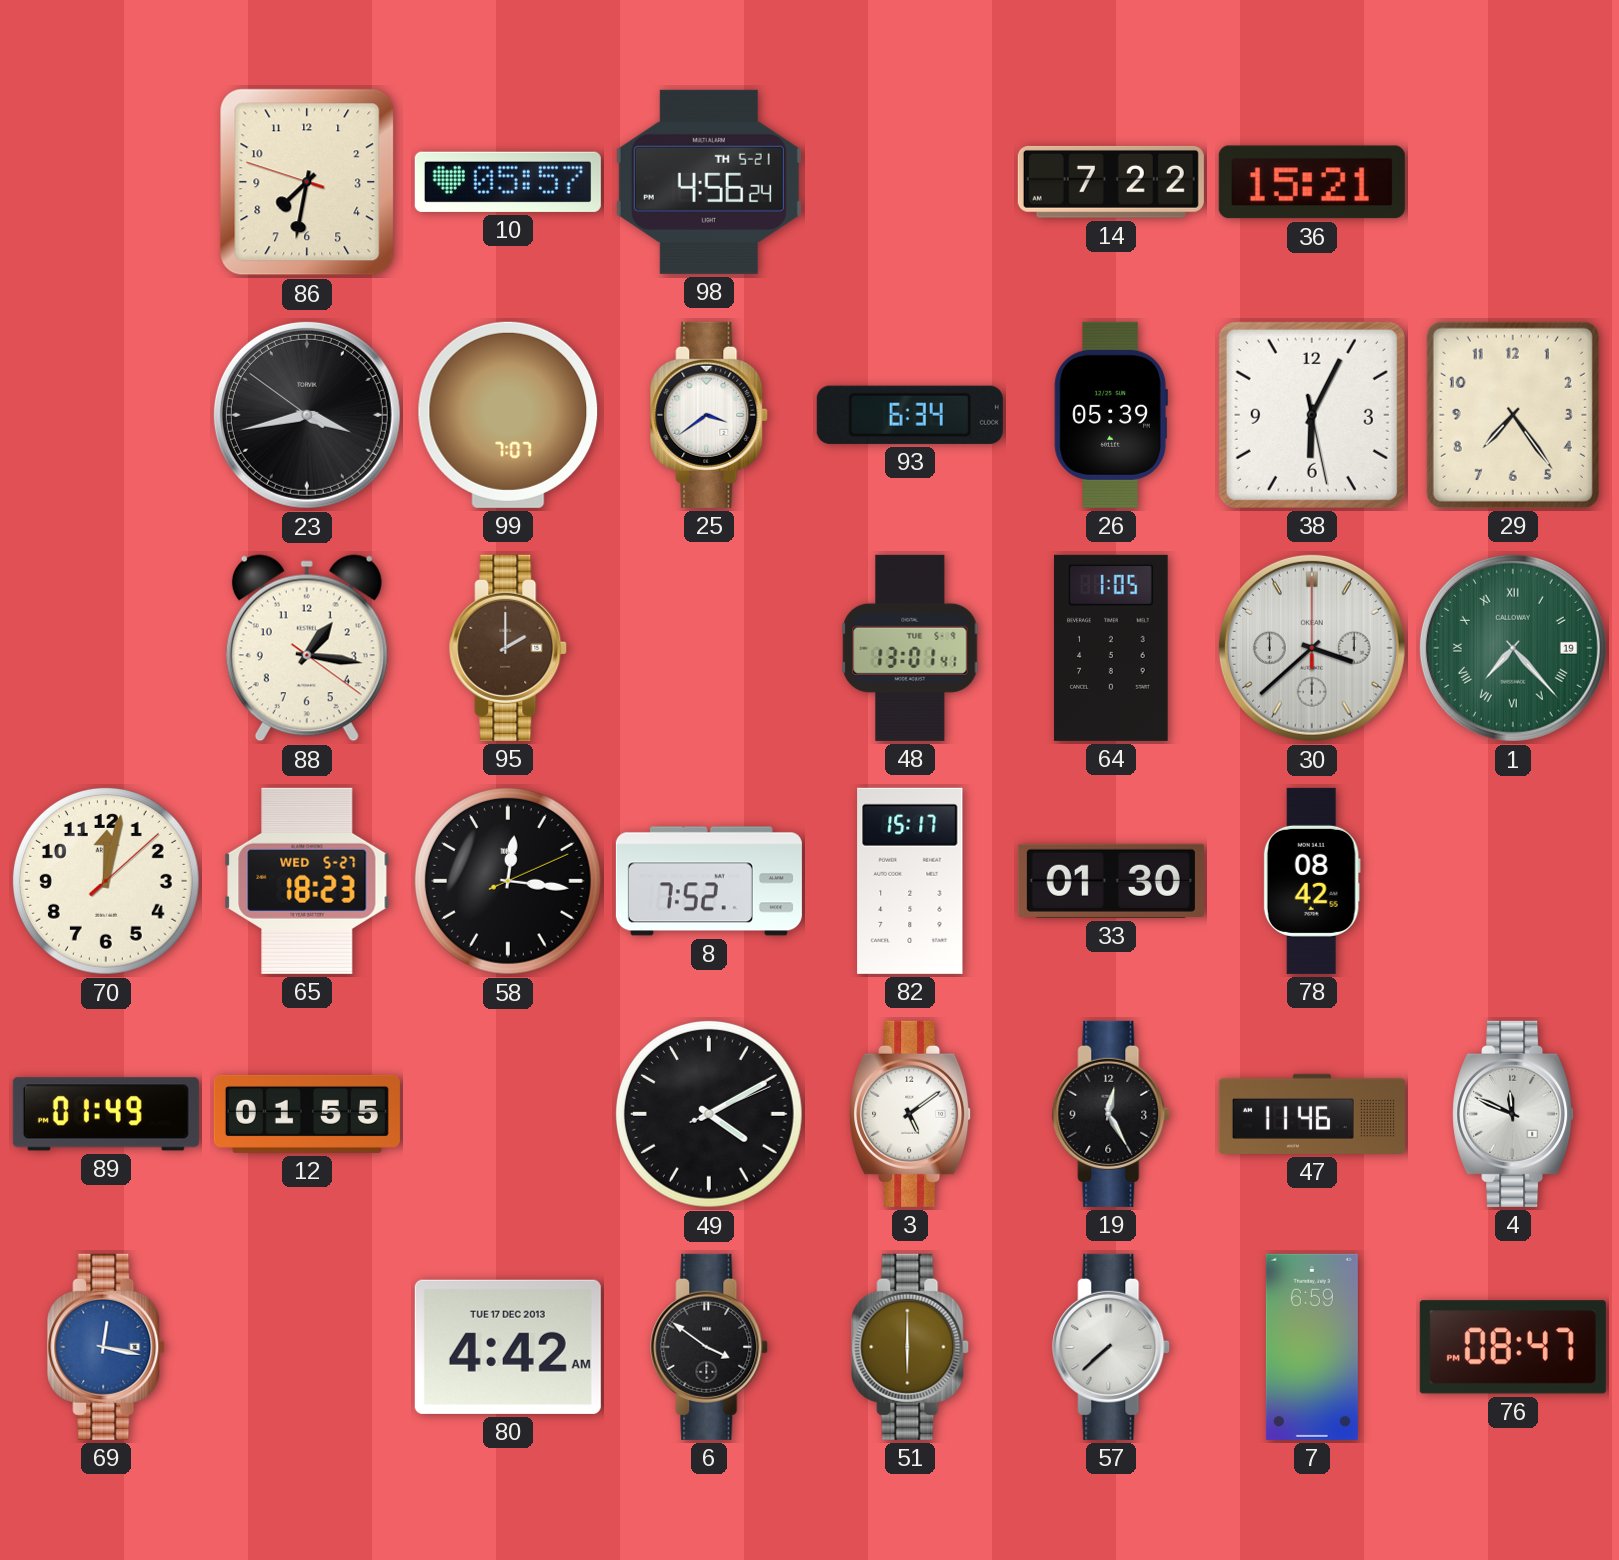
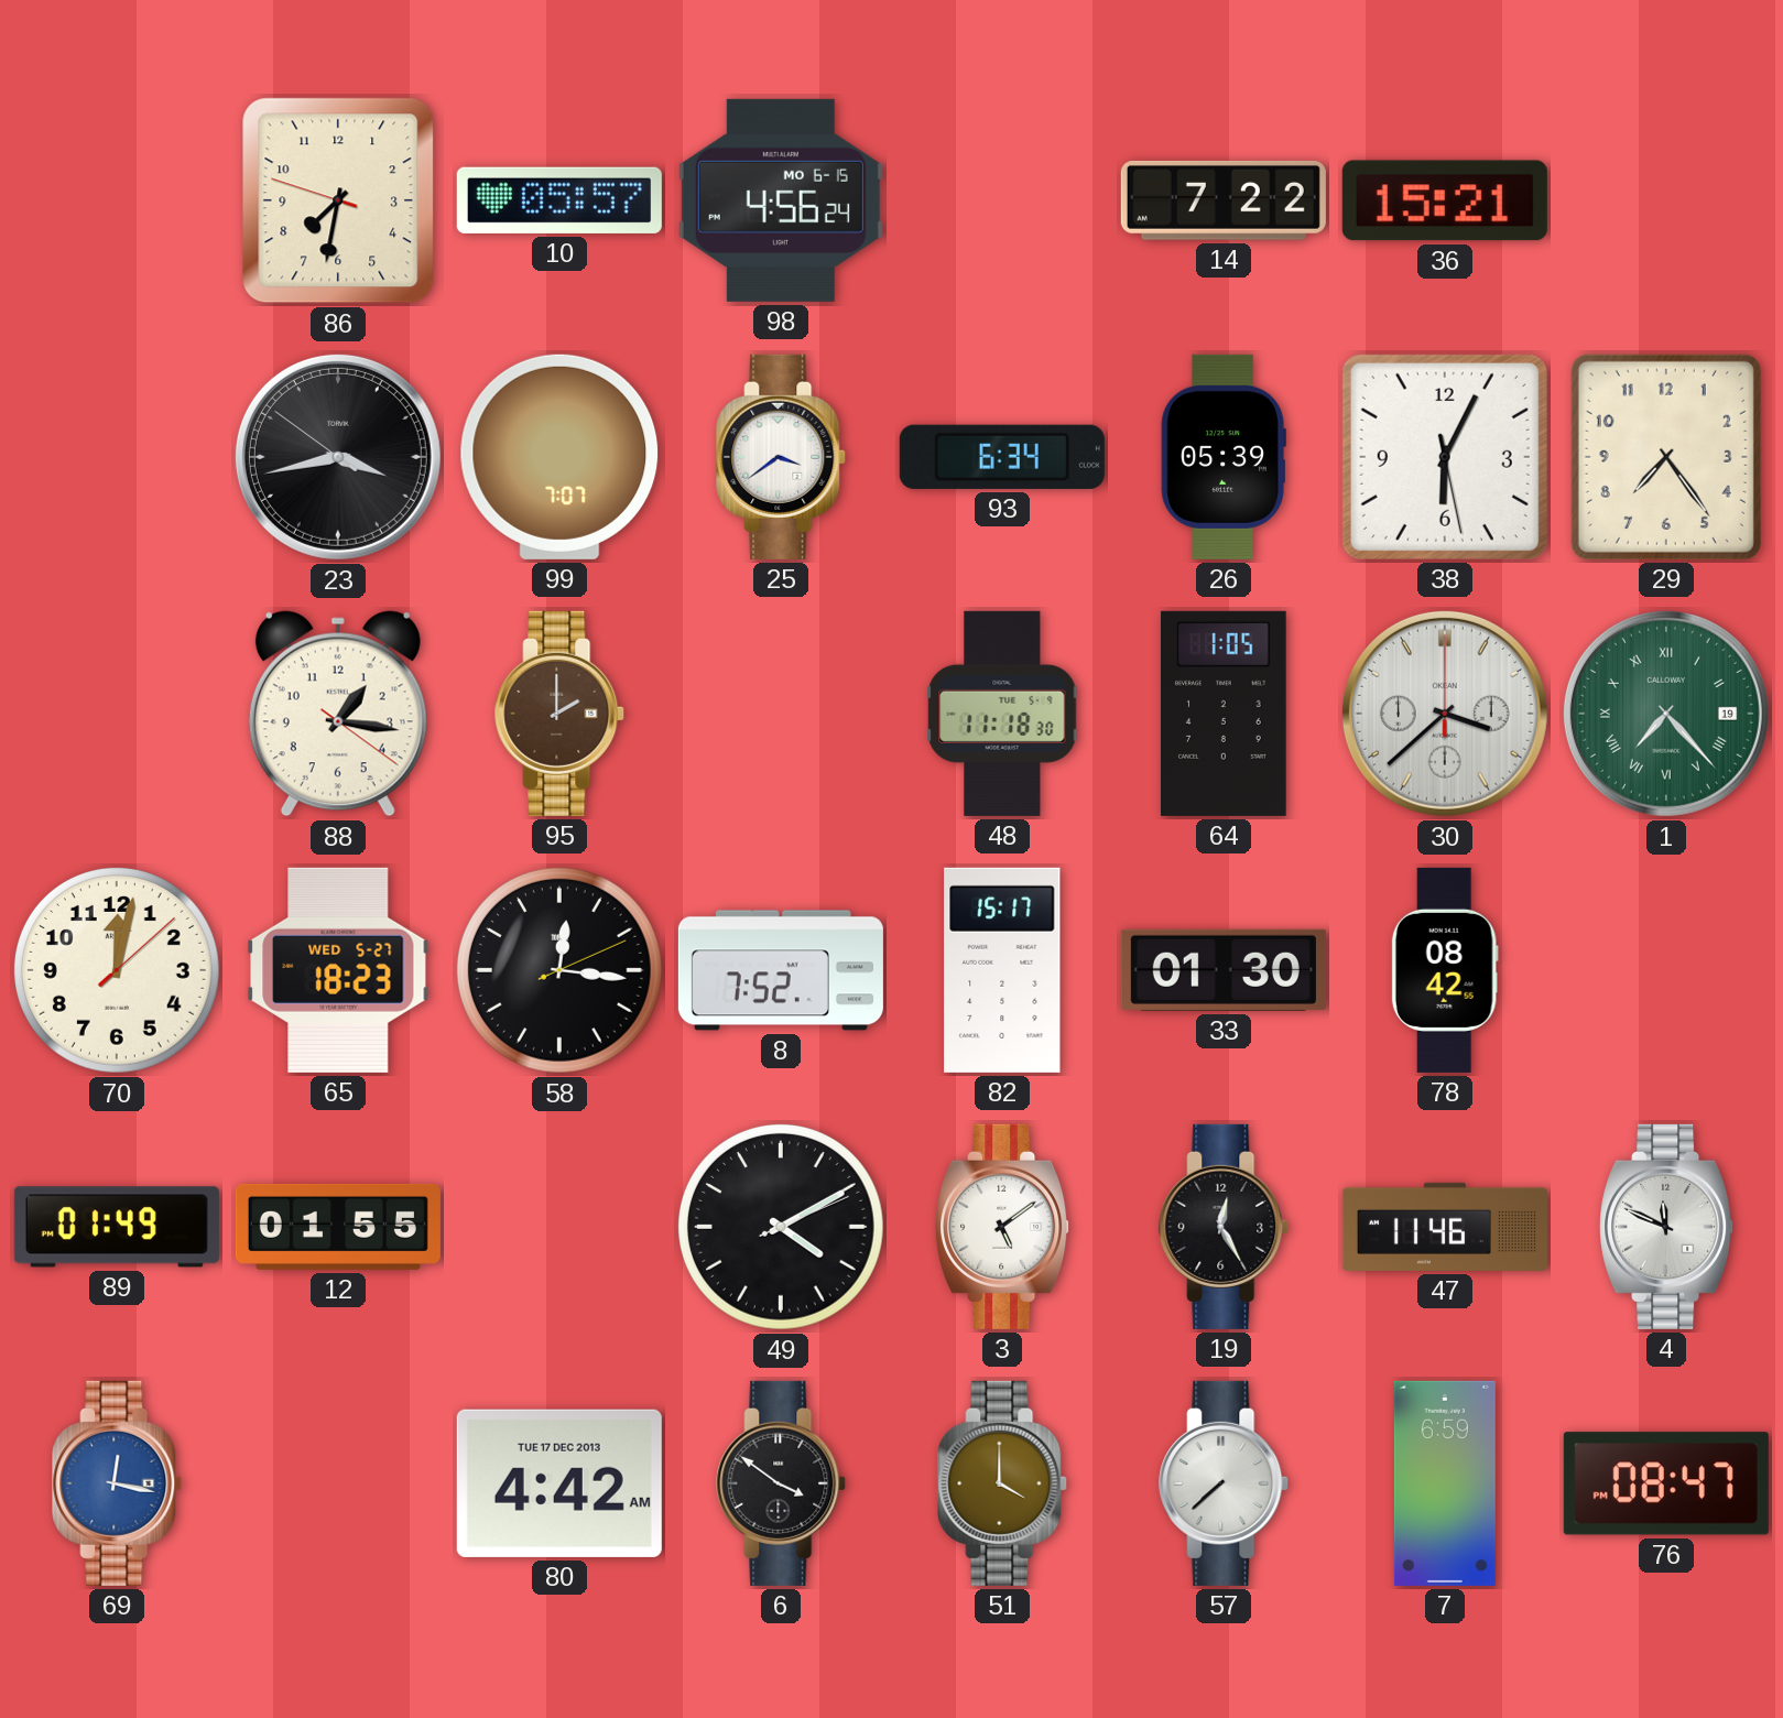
98 date: TH 5-21 -> MO 6-15 (781, 200)
48: 13:01 -> 11:18 (1002, 714)
51: 6:00 -> 4:00 (1003, 1483)
